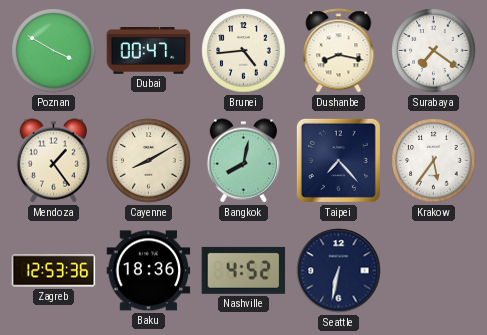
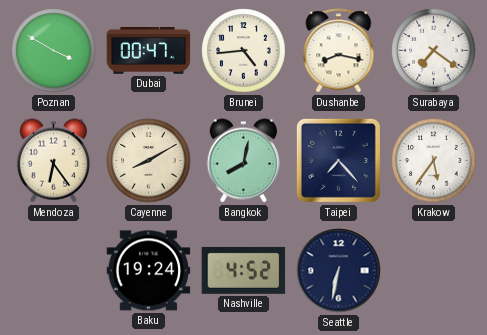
Mendoza: 1:24 -> 6:24 (53, 161)
Zagreb: 12:53 -> none (54, 271)
Baku: 18:36 -> 19:24 (149, 271)
